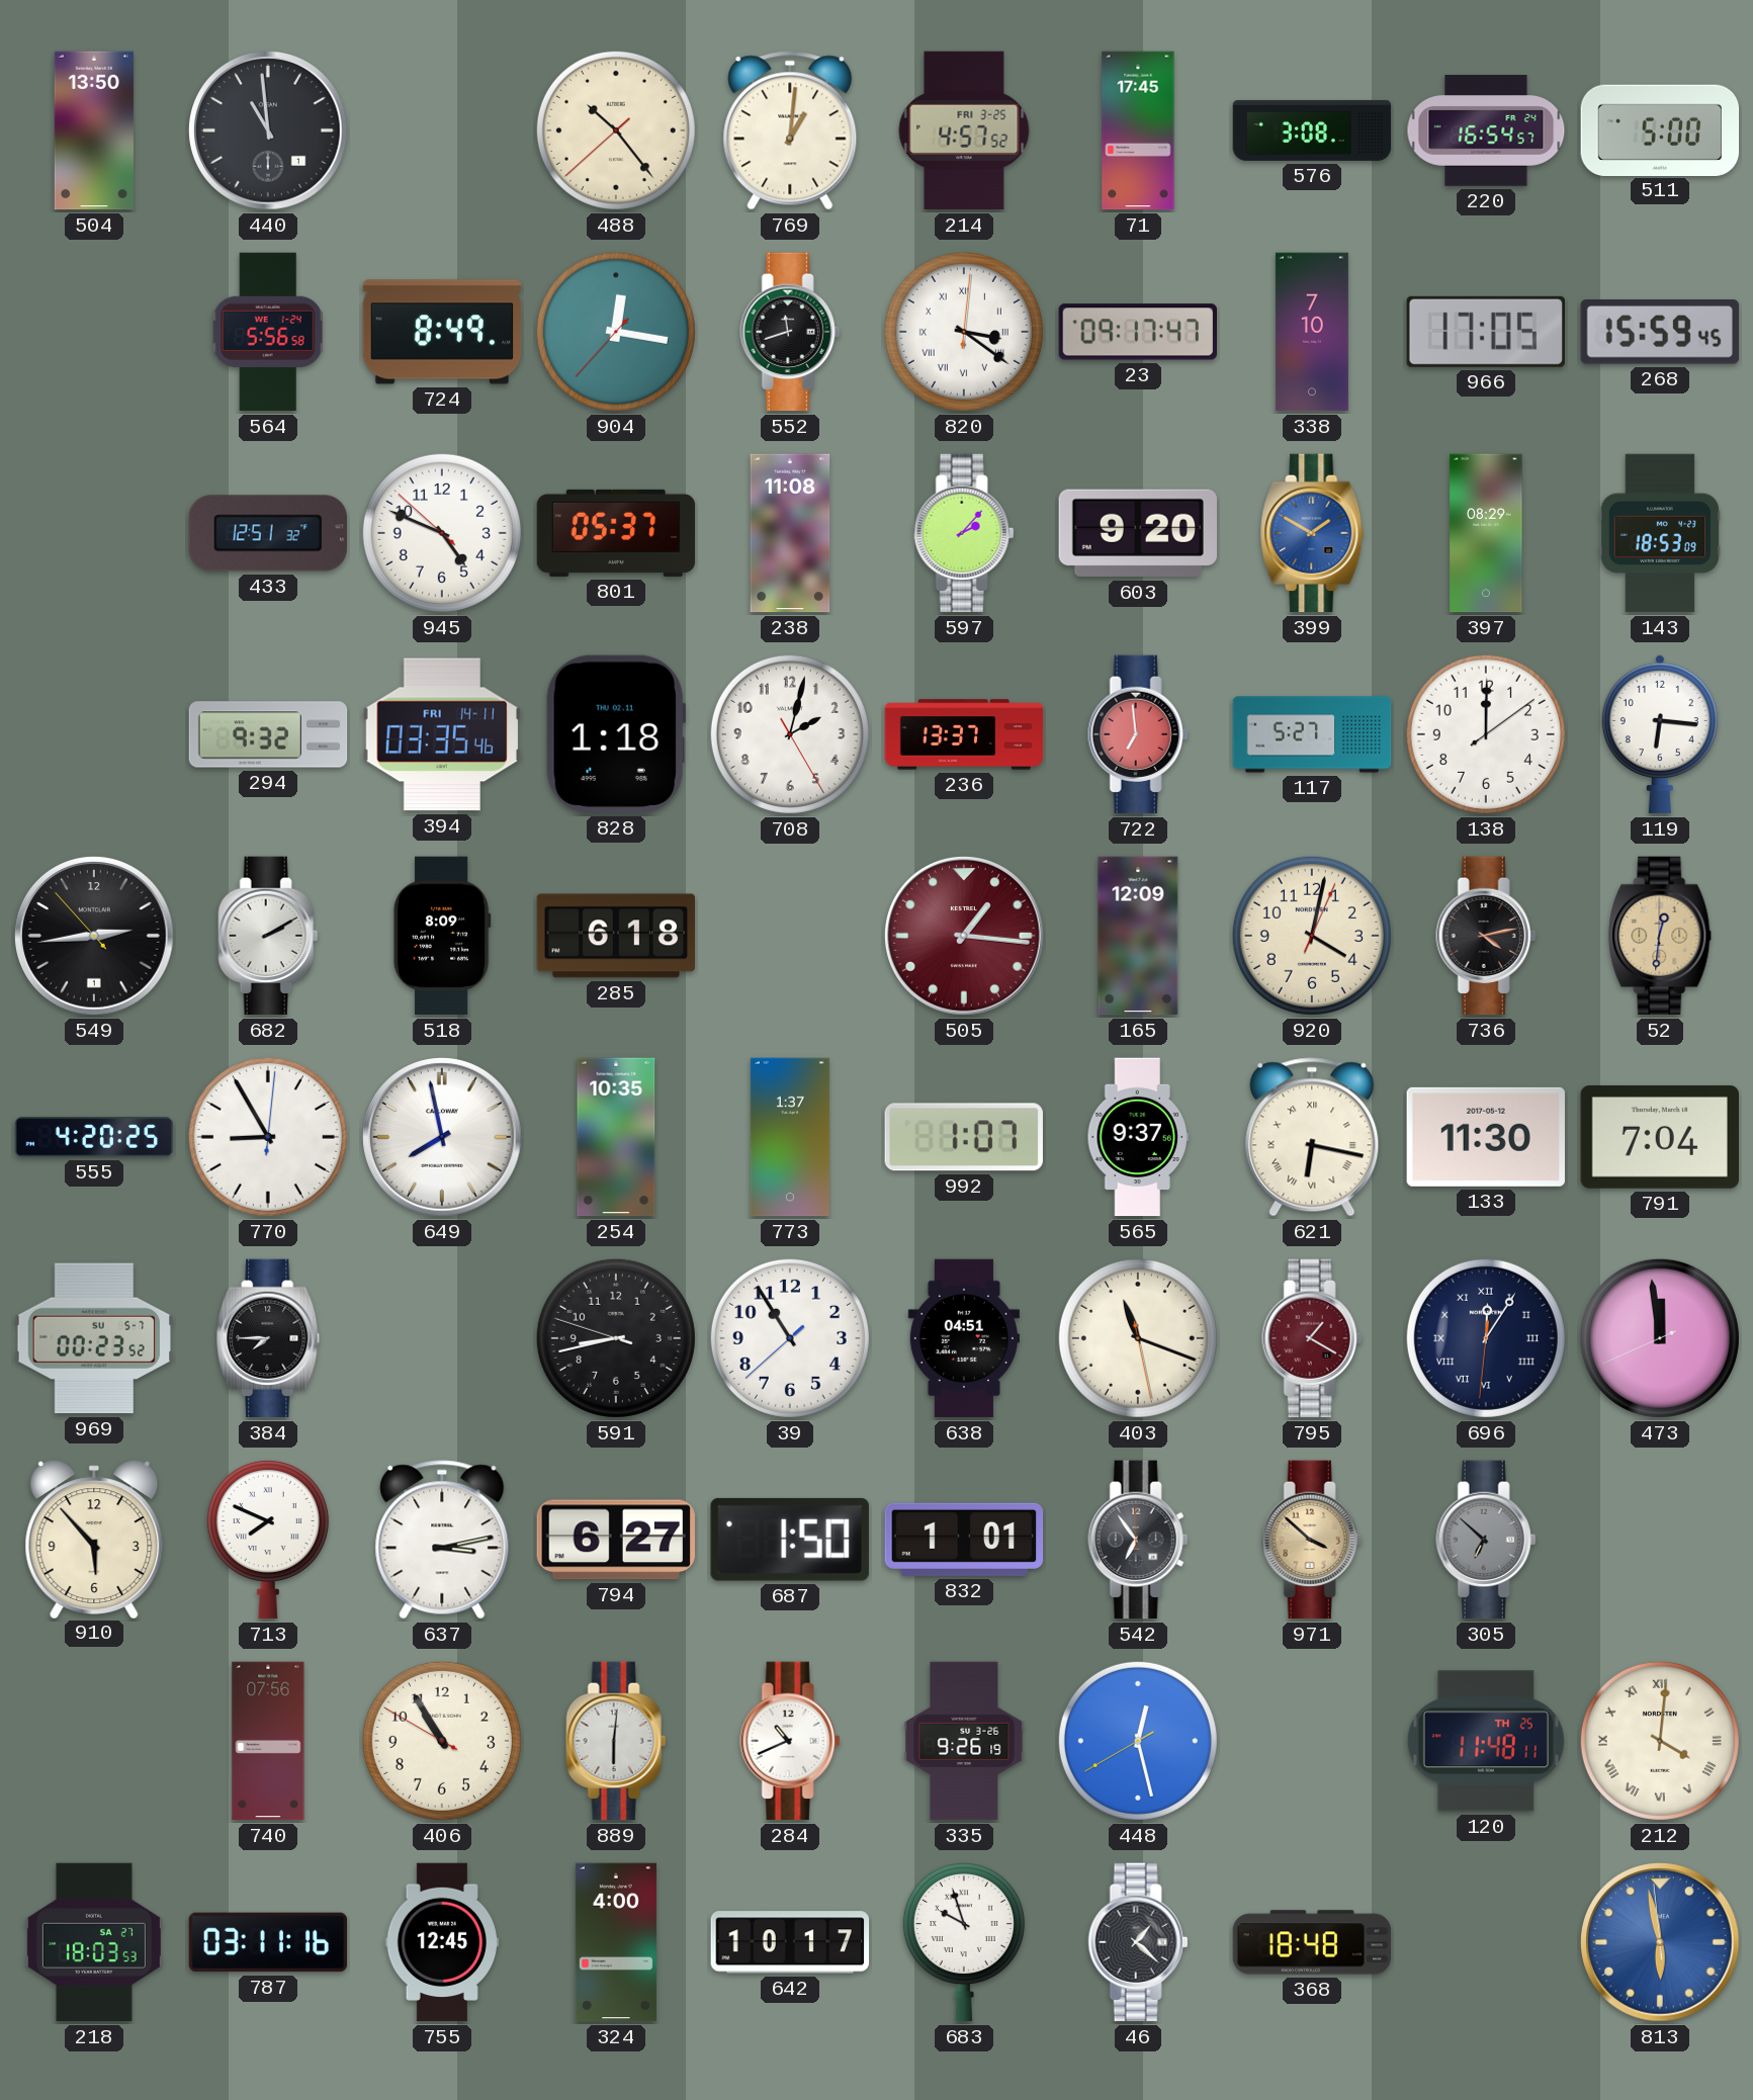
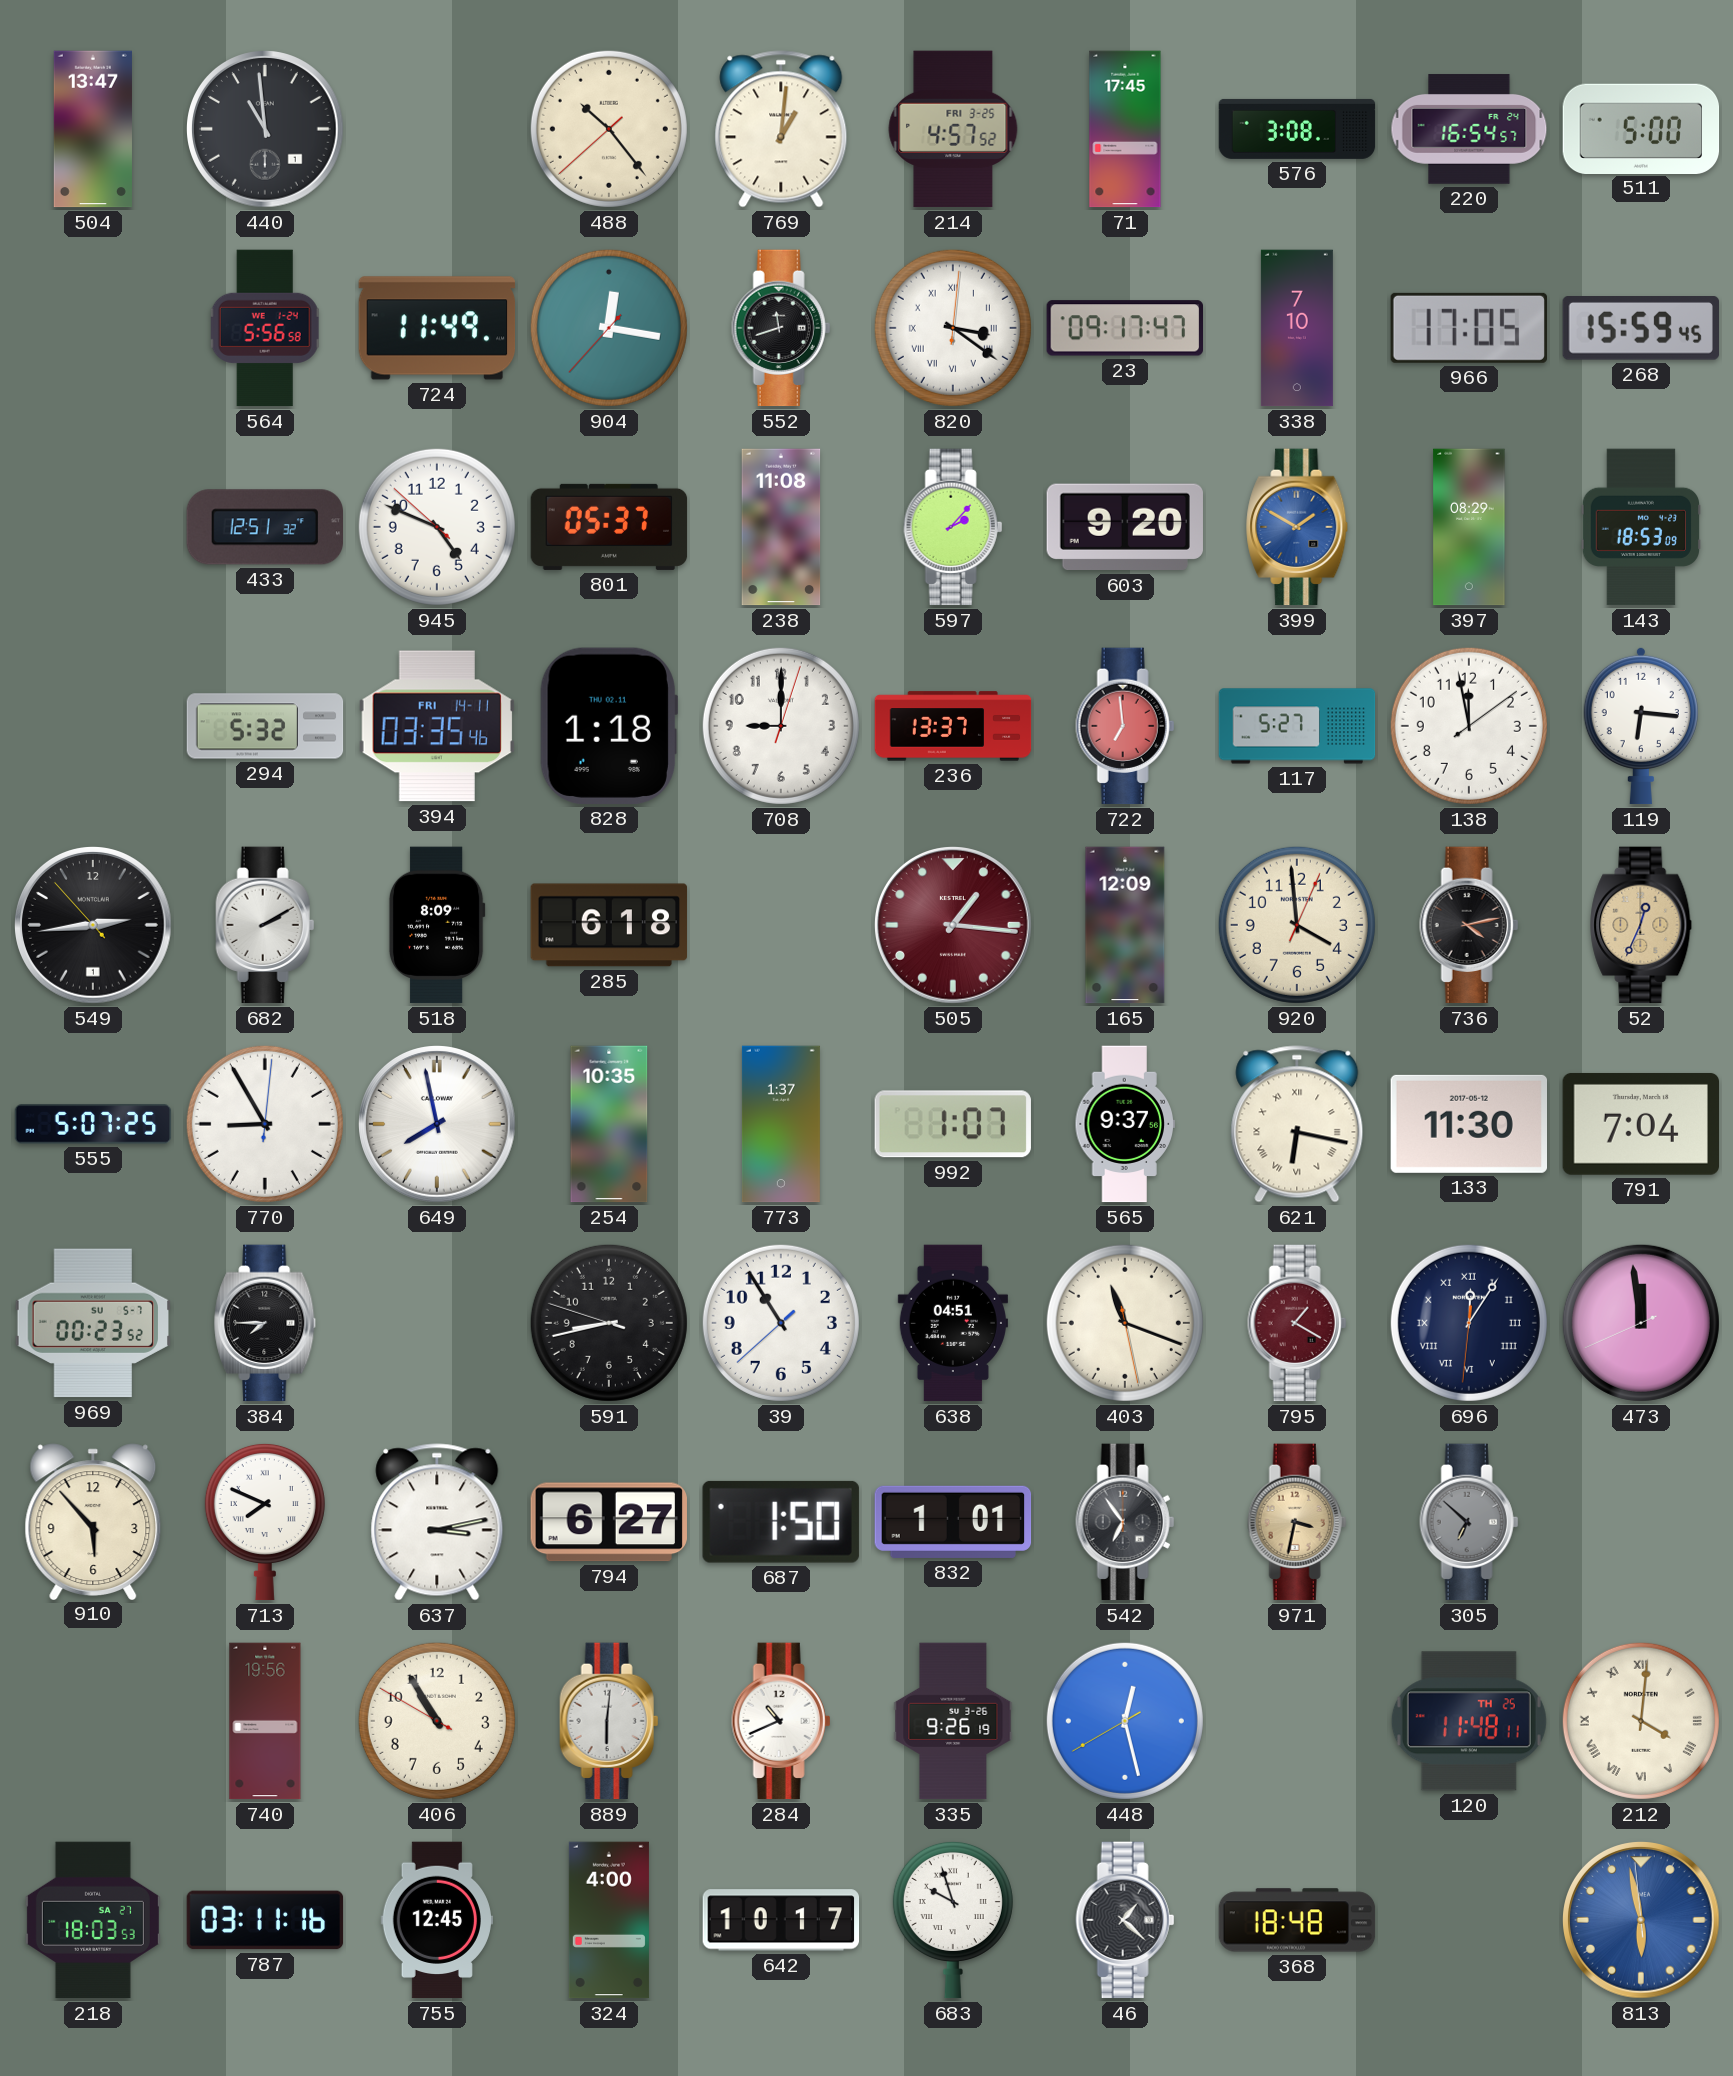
504: 13:50 -> 13:47 (93, 129)
724: 8:49 -> 11:49 (437, 328)
294: 9:32 -> 5:32 (265, 726)
708: 2:02 -> 9:00 (781, 726)
138: 12:00 -> 11:58 (1469, 726)
920: 4:02 -> 3:59 (1297, 925)
52: 12:31 -> 12:34 (1642, 925)
555: 4:20 -> 5:07 (93, 1124)
971: 3:52 -> 3:32 (1297, 1522)
740: 07:56 -> 19:56 (265, 1721)
